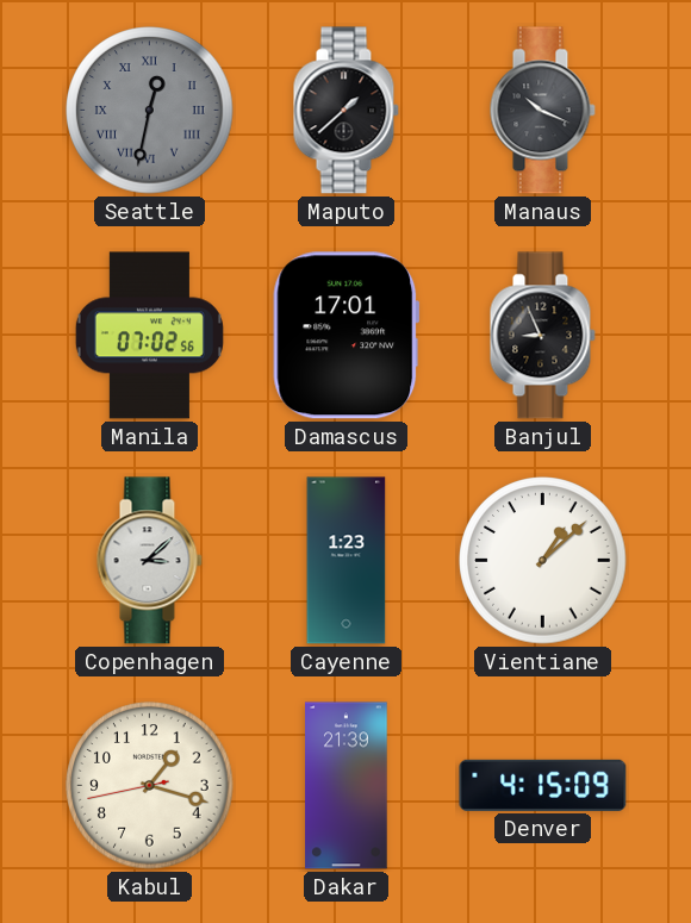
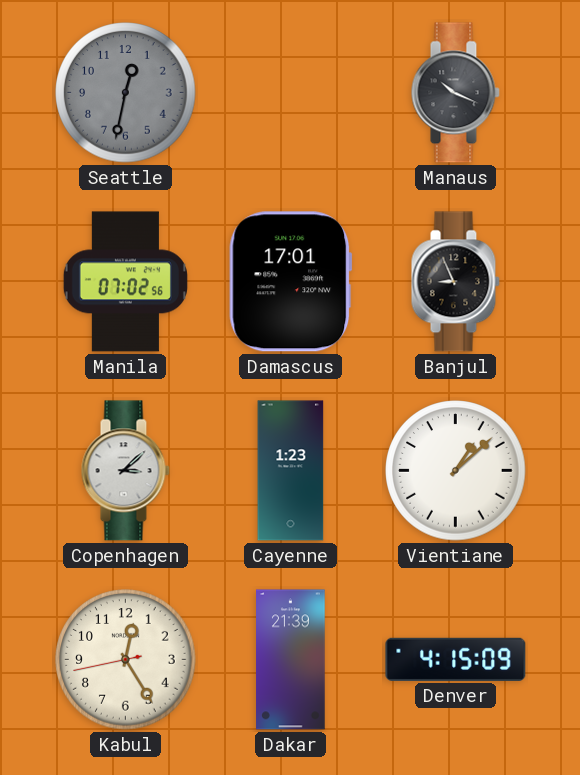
Seattle numerals: Roman -> Arabic (126, 93)
Maputo: 1:38 -> none (345, 111)
Kabul: 1:17 -> 12:24 (126, 660)
